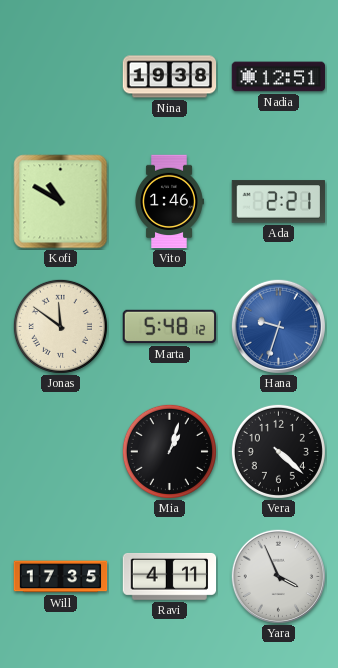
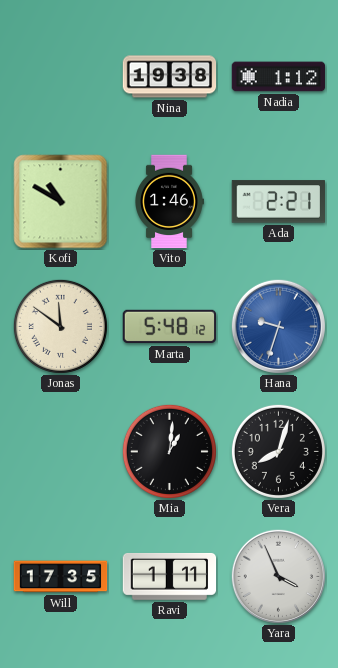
Nadia: 12:51 -> 1:12 (279, 77)
Mia: 1:03 -> 1:01 (169, 451)
Vera: 4:22 -> 8:03 (278, 451)
Ravi: 4:11 -> 1:11 (170, 576)
